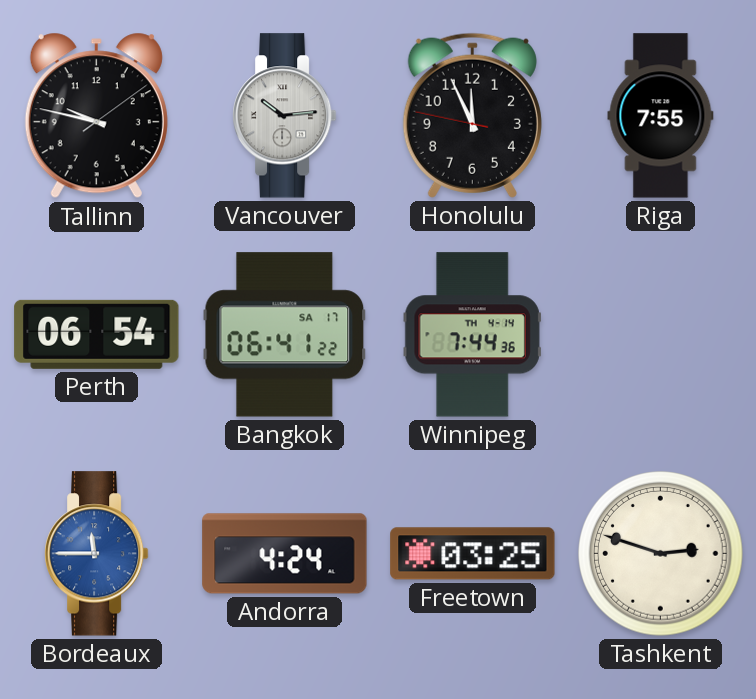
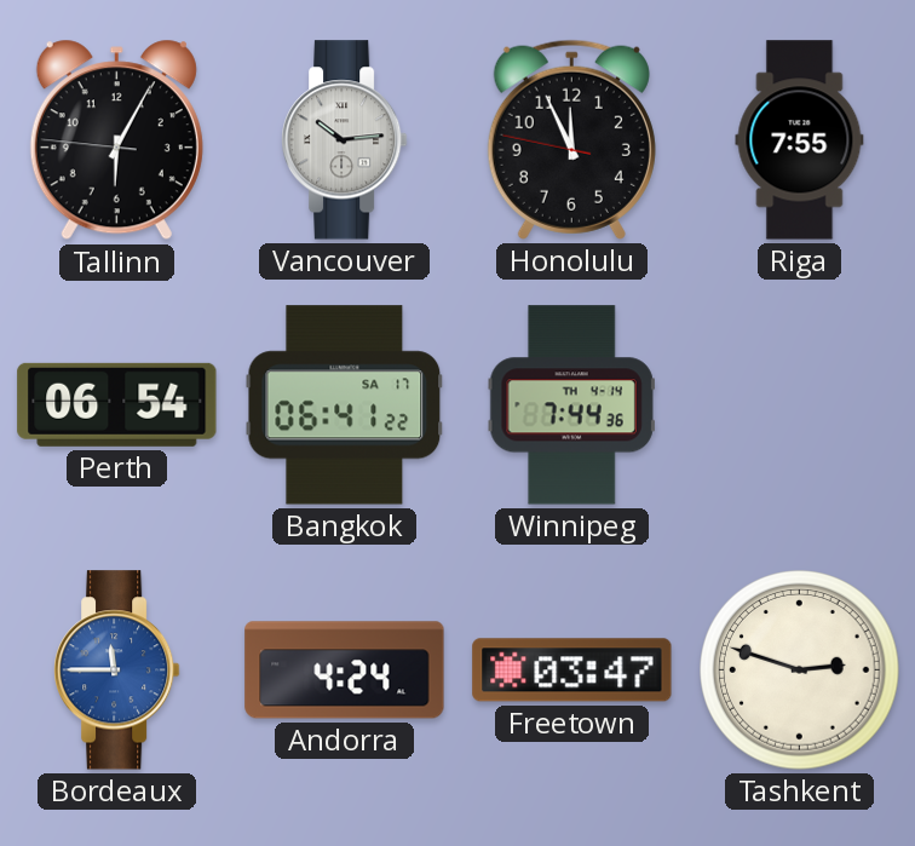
Tallinn: 9:47 -> 6:04 (116, 140)
Freetown: 03:25 -> 03:47 (572, 671)
